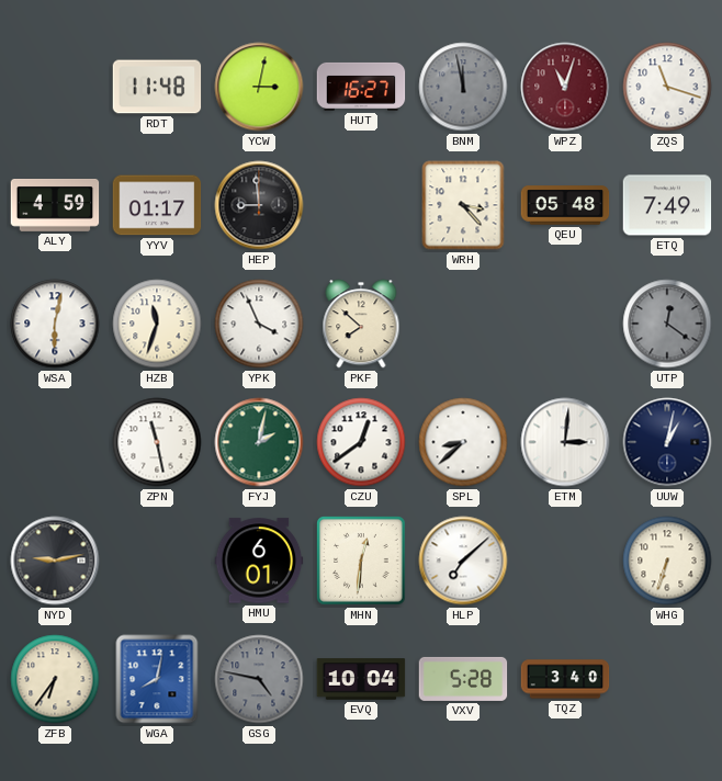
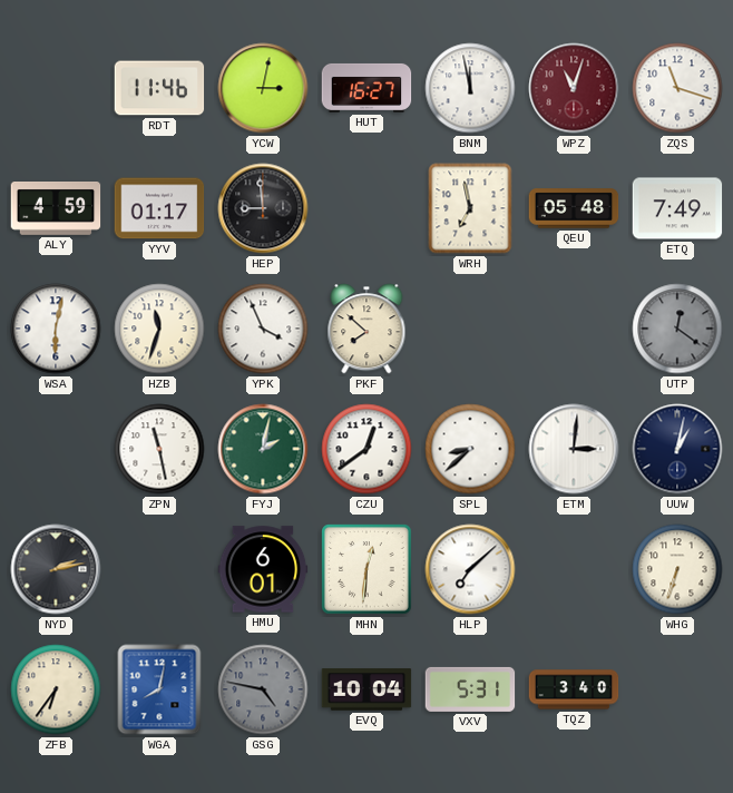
RDT: 11:48 -> 11:46 (159, 88)
BNM dial: grey -> white (470, 88)
WRH: 3:23 -> 6:58 (470, 208)
NYD: 9:13 -> 2:13 (56, 569)
VXV: 5:28 -> 5:31 (470, 689)
